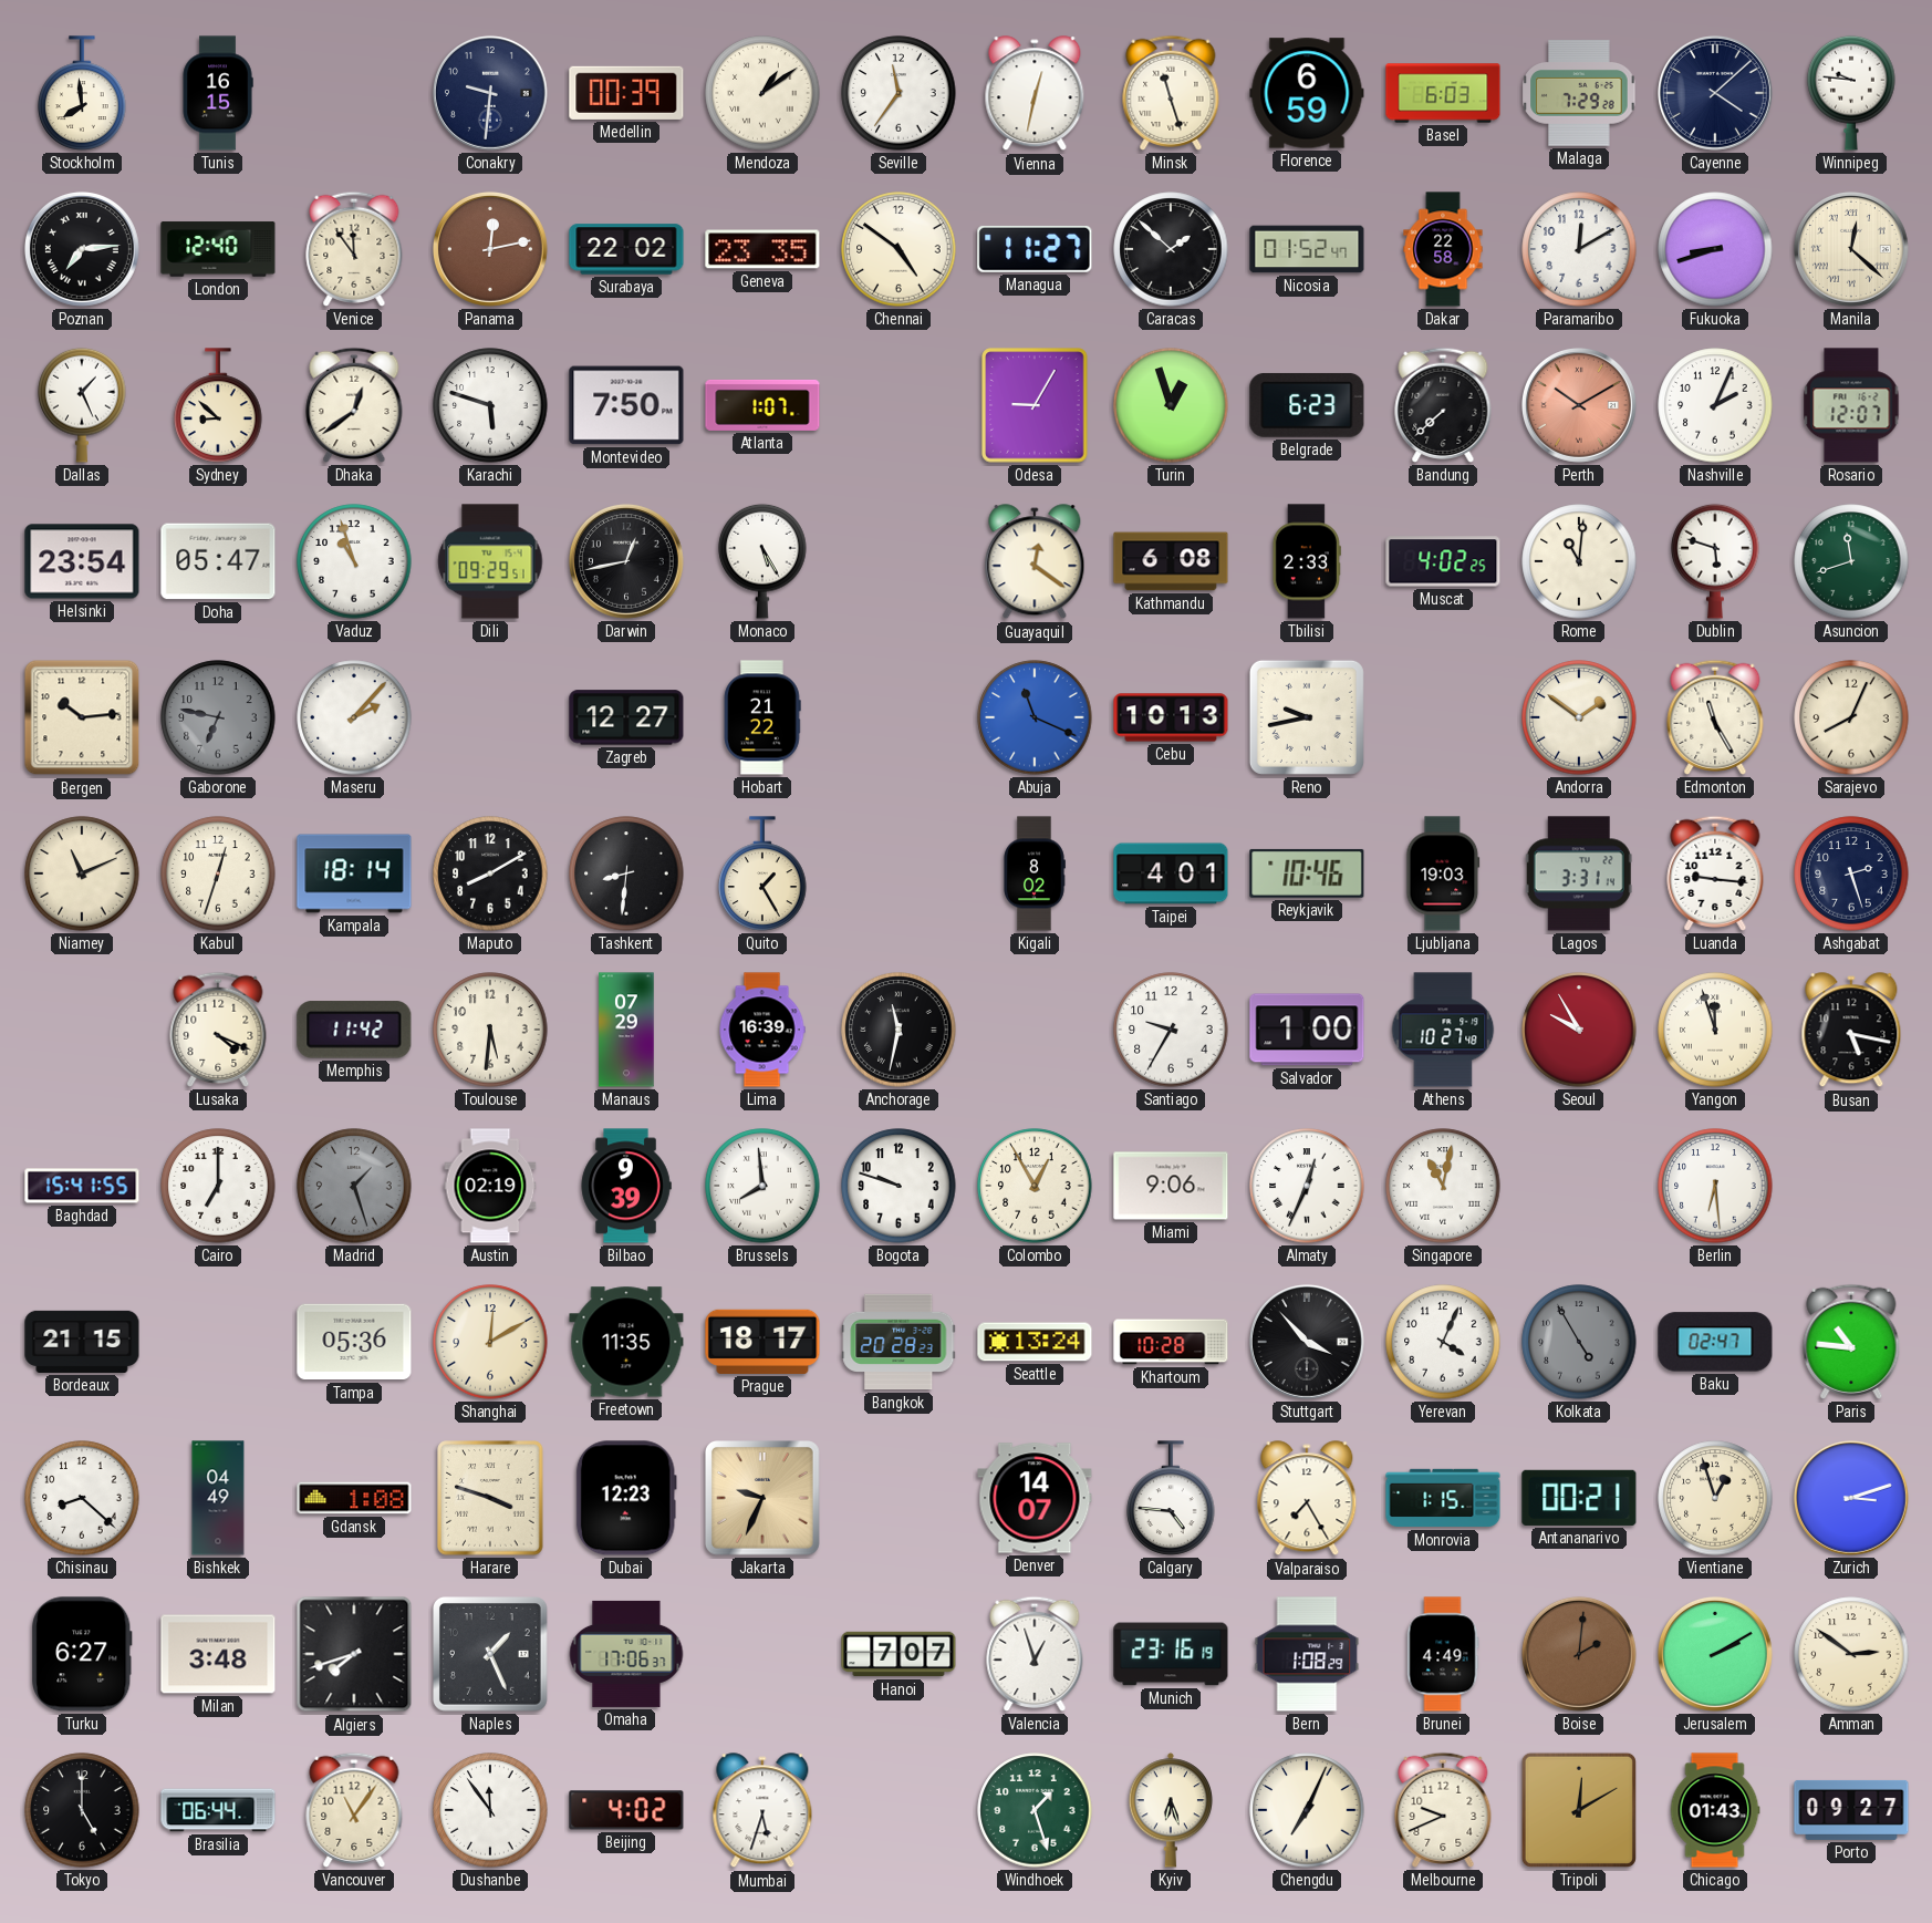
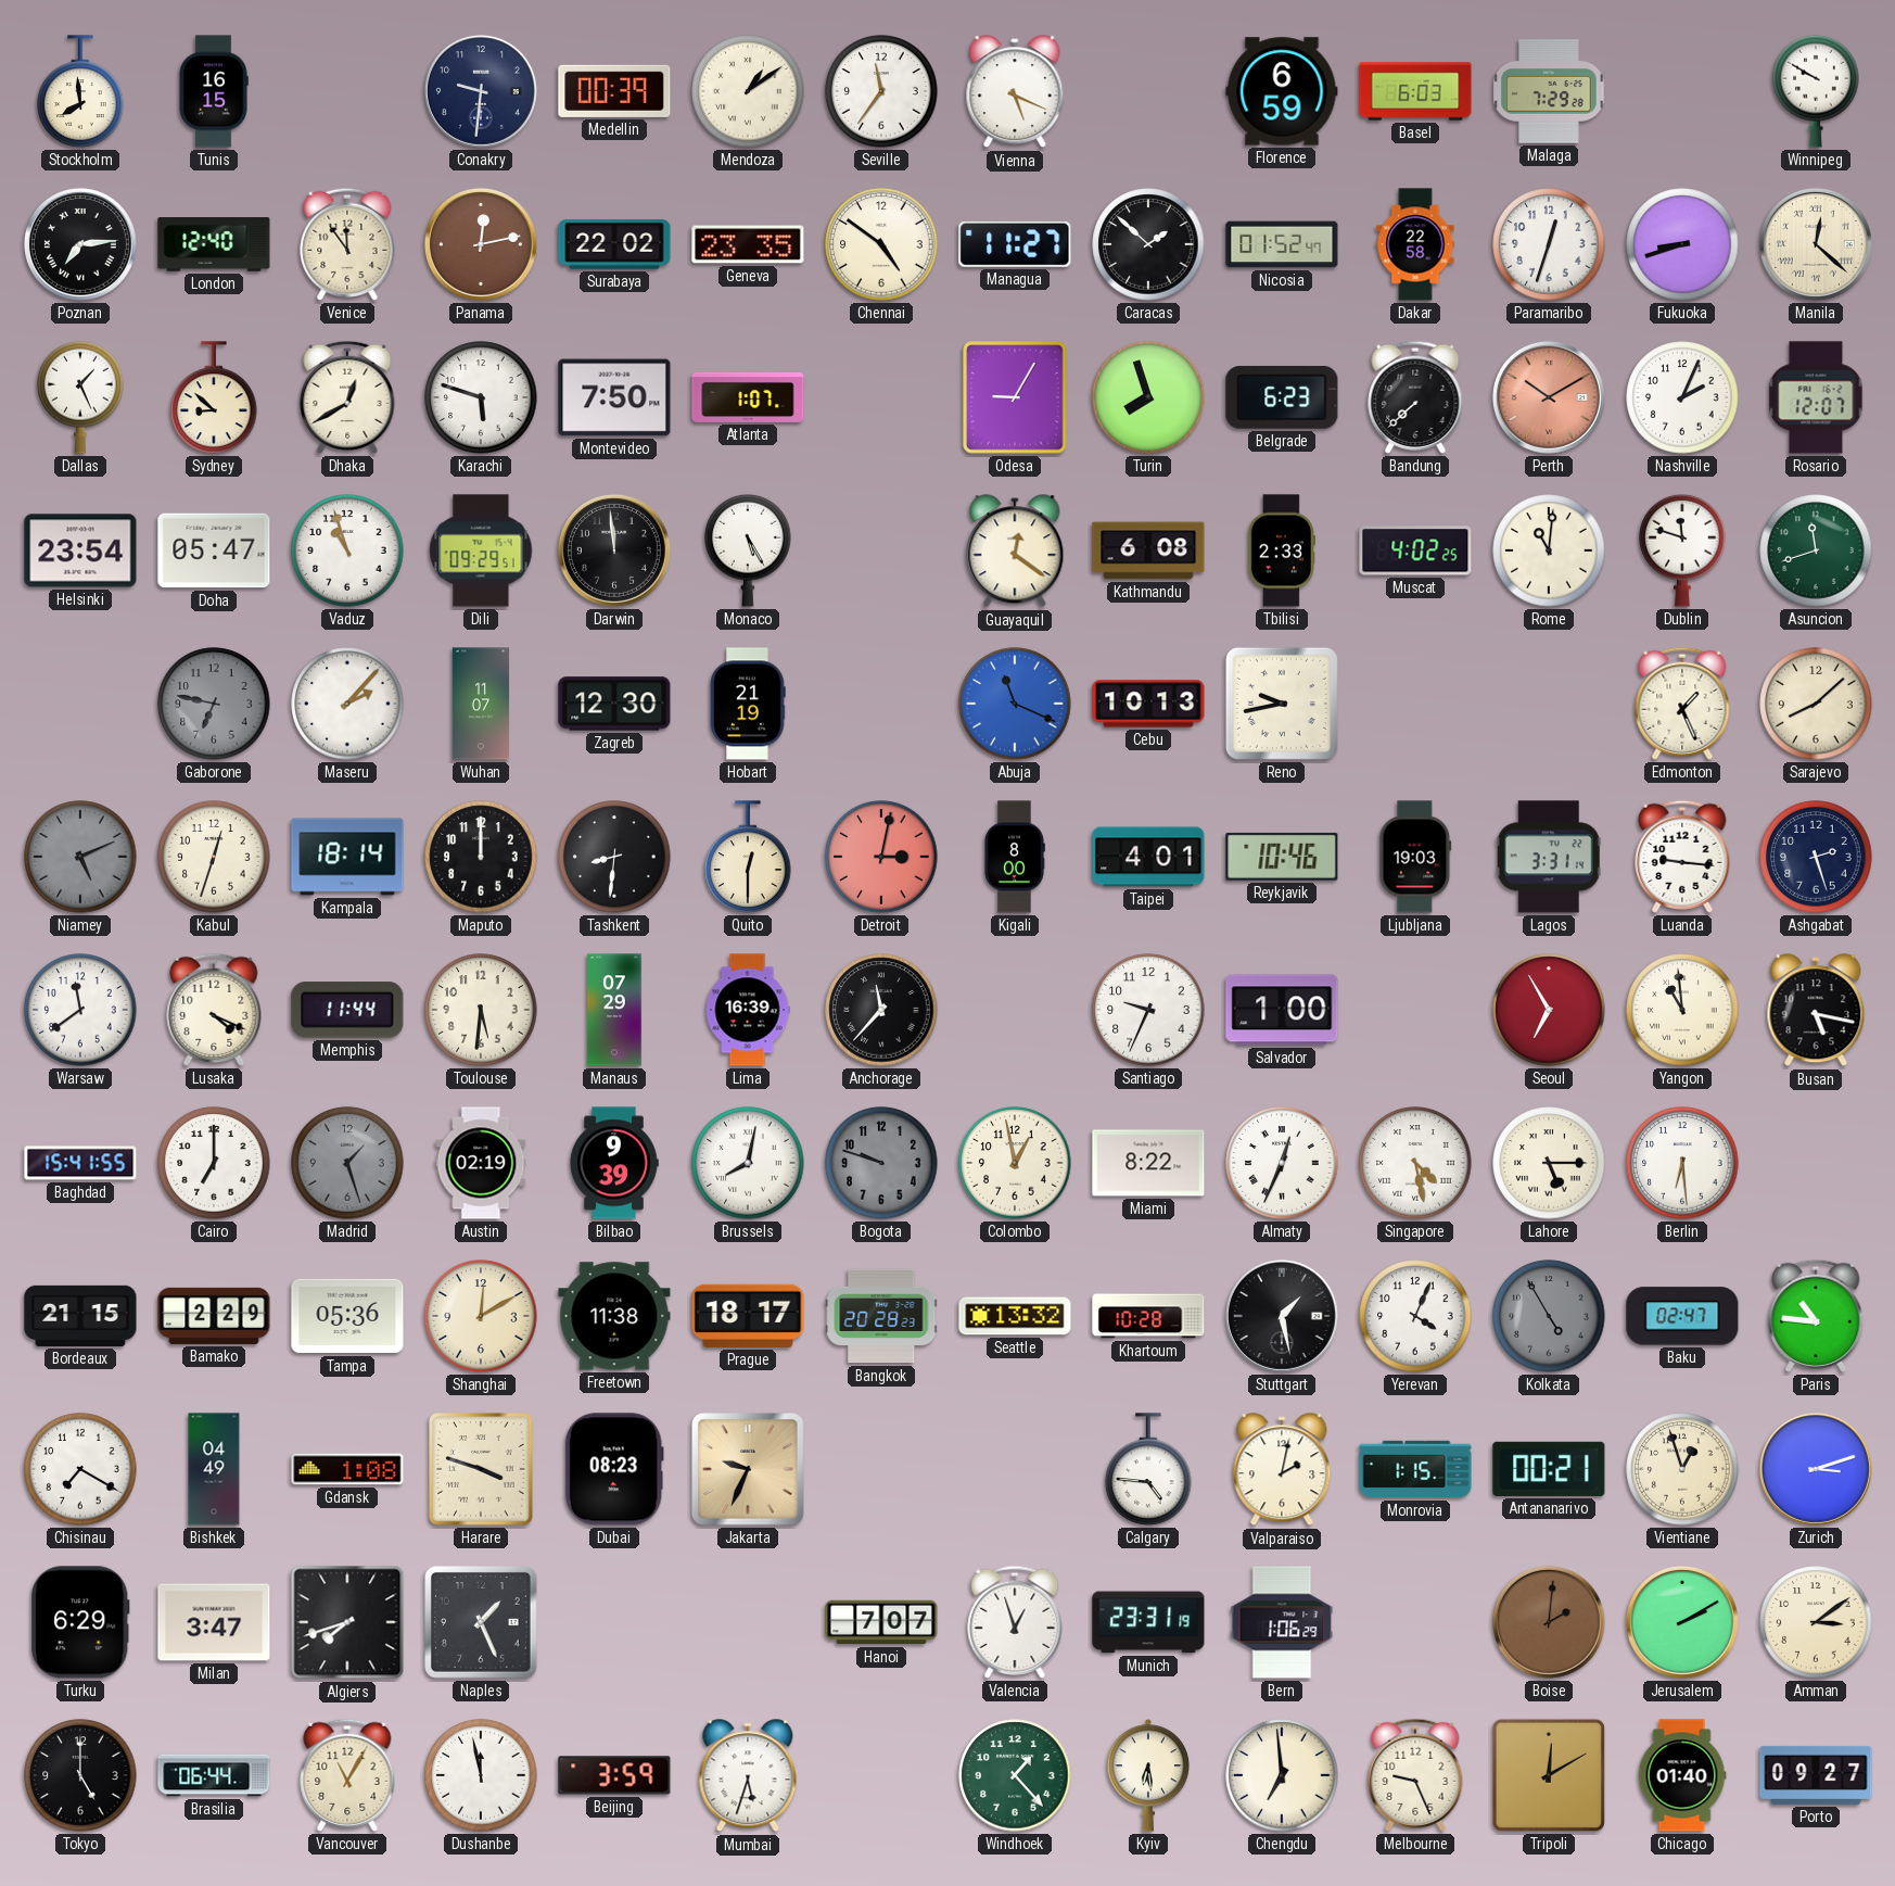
Vienna: 12:32 -> 5:19 (1015, 92)
Minsk: 11:27 -> none (1171, 93)
Cayenne: 4:08 -> none (1715, 93)
Winnipeg: 9:46 -> 9:50 (1816, 91)
Paramaribo: 12:10 -> 12:33 (1549, 244)
Dhaka: 12:39 -> 12:40 (347, 397)
Turin: 12:57 -> 7:57 (1148, 397)
Darwin: 12:43 -> 11:59 (614, 550)
Dublin: 5:48 -> 11:48 (1682, 550)
Bergen: 10:14 -> none (82, 717)
Wuhan: none -> 11:07 (480, 704)
Zagreb: 12:27 -> 12:30 (614, 704)
Hobart: 21:22 -> 21:19 (748, 704)
Andorra: 1:51 -> none (1579, 717)
Edmonton: 11:25 -> 1:26 (1682, 704)
Sarajevo: 8:04 -> 8:08 (1816, 704)
Niamey: 11:11 -> 5:11 (80, 857)
Niamey dial: cream -> grey (80, 857)
Maputo: 8:10 -> 12:00 (481, 857)
Quito: 1:25 -> 12:30 (748, 857)
Detroit: none -> 3:02 (881, 857)
Kigali: 8:02 -> 8:00 (1015, 857)
Warsaw: none -> 11:39 (80, 1010)
Memphis: 11:42 -> 11:44 (347, 1010)
Anchorage: 11:32 -> 11:37 (881, 1010)
Santiago: 9:35 -> 9:34 (1148, 1010)
Athens: 10:27 -> none (1443, 1030)
Seoul: 9:55 -> 6:55 (1549, 1010)
Yangon: 11:57 -> 10:59 (1682, 1010)
Brussels: 7:59 -> 8:02 (748, 1163)
Bogota dial: white -> grey (881, 1163)
Colombo: 12:55 -> 12:58 (1015, 1163)
Miami: 9:06 -> 8:22 (1148, 1163)
Singapore: 11:02 -> 4:28 (1415, 1163)
Lahore: none -> 5:15 (1549, 1163)
Bamako: none -> 2:29 (214, 1316)
Freetown: 11:35 -> 11:38 (614, 1316)
Seattle: 13:24 -> 13:32 (1015, 1316)
Stuttgart: 3:53 -> 1:28 (1282, 1316)
Chisinau: 8:22 -> 7:20 (80, 1469)
Dubai: 12:23 -> 08:23 (614, 1469)
Denver: 14:07 -> none (1035, 1498)
Valparaiso: 7:25 -> 2:02 (1282, 1470)
Turku: 6:27 -> 6:29 (80, 1622)
Milan: 3:48 -> 3:47 (214, 1622)
Omaha: 17:06 -> none (626, 1654)
Munich: 23:16 -> 23:31 (1148, 1622)
Bern: 1:08 -> 1:06 (1282, 1622)
Brunei: 4:49 -> none (1443, 1654)
Amman: 2:51 -> 3:09 (1816, 1622)
Vancouver: 11:06 -> 11:05 (347, 1775)
Dushanbe: 11:54 -> 11:58 (481, 1775)
Beijing: 4:02 -> 3:59 (614, 1775)
Windhoek: 1:27 -> 1:23 (1015, 1775)
Kyiv: 6:27 -> 6:29 (1148, 1775)
Chengdu: 7:04 -> 6:59 (1282, 1775)
Melbourne: 9:41 -> 9:26 (1415, 1775)
Chicago: 01:43 -> 01:40 (1682, 1775)
